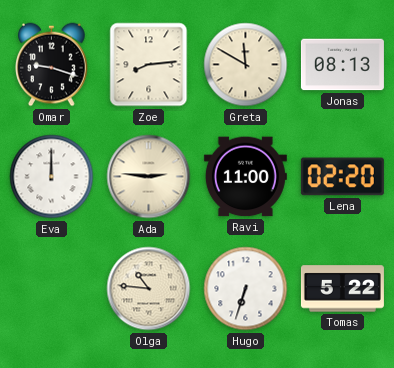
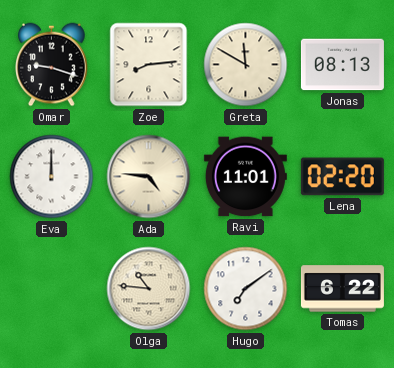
Ada: 2:46 -> 4:46 (149, 177)
Ravi: 11:00 -> 11:01 (245, 177)
Hugo: 6:33 -> 7:09 (246, 289)
Tomas: 5:22 -> 6:22 (342, 289)
